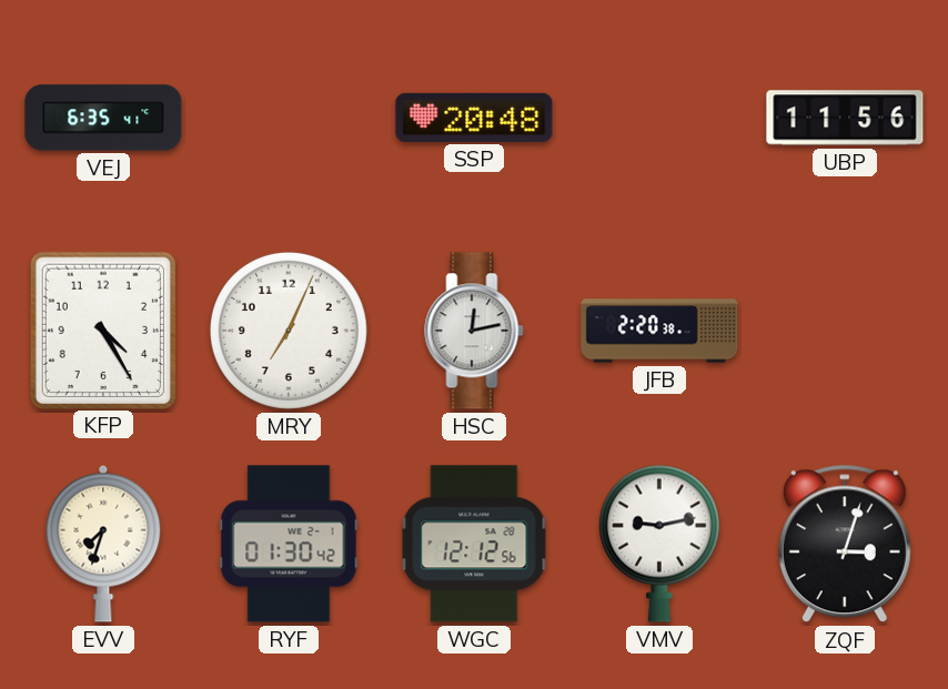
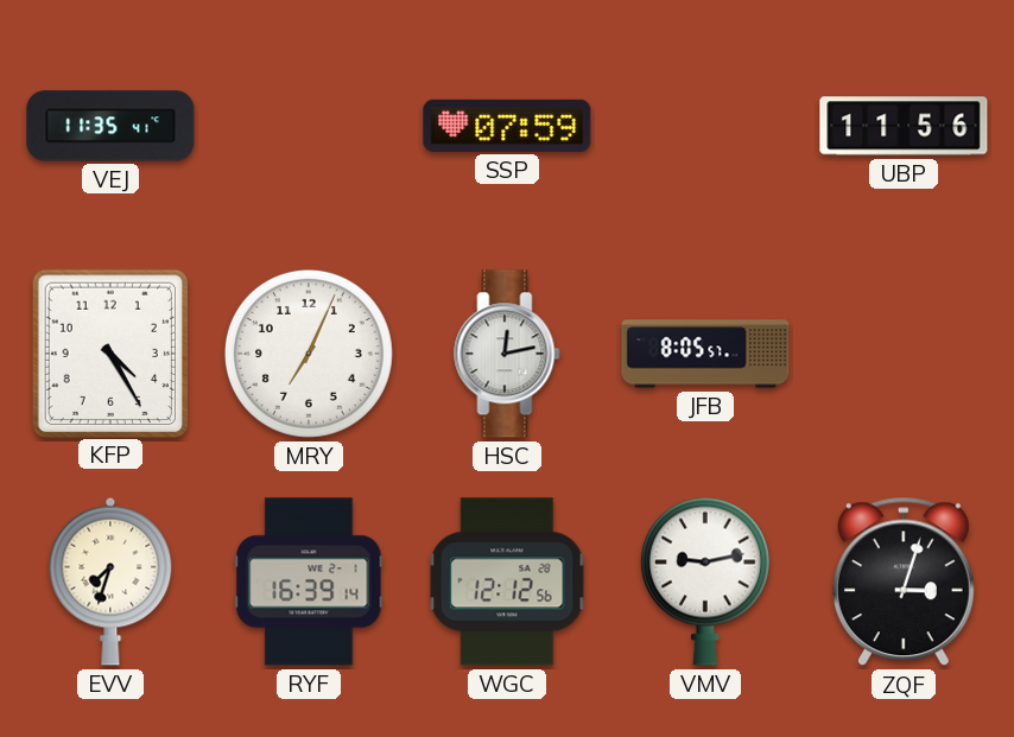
VEJ: 6:35 -> 11:35 (110, 126)
SSP: 20:48 -> 07:59 (507, 126)
JFB: 2:20 -> 8:05 (705, 354)
RYF: 01:30 -> 16:39 (309, 582)
